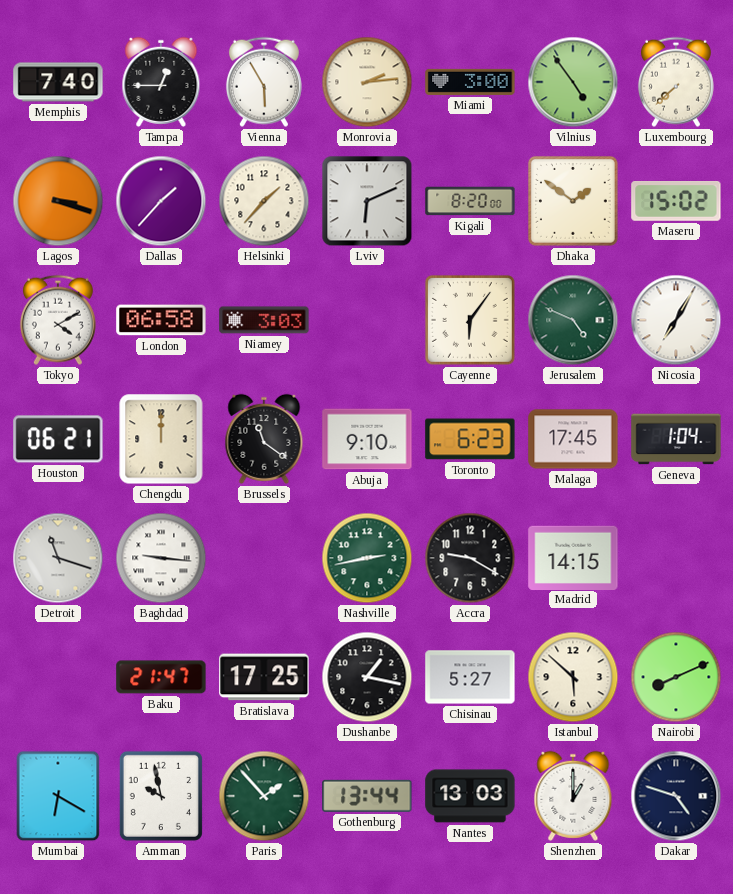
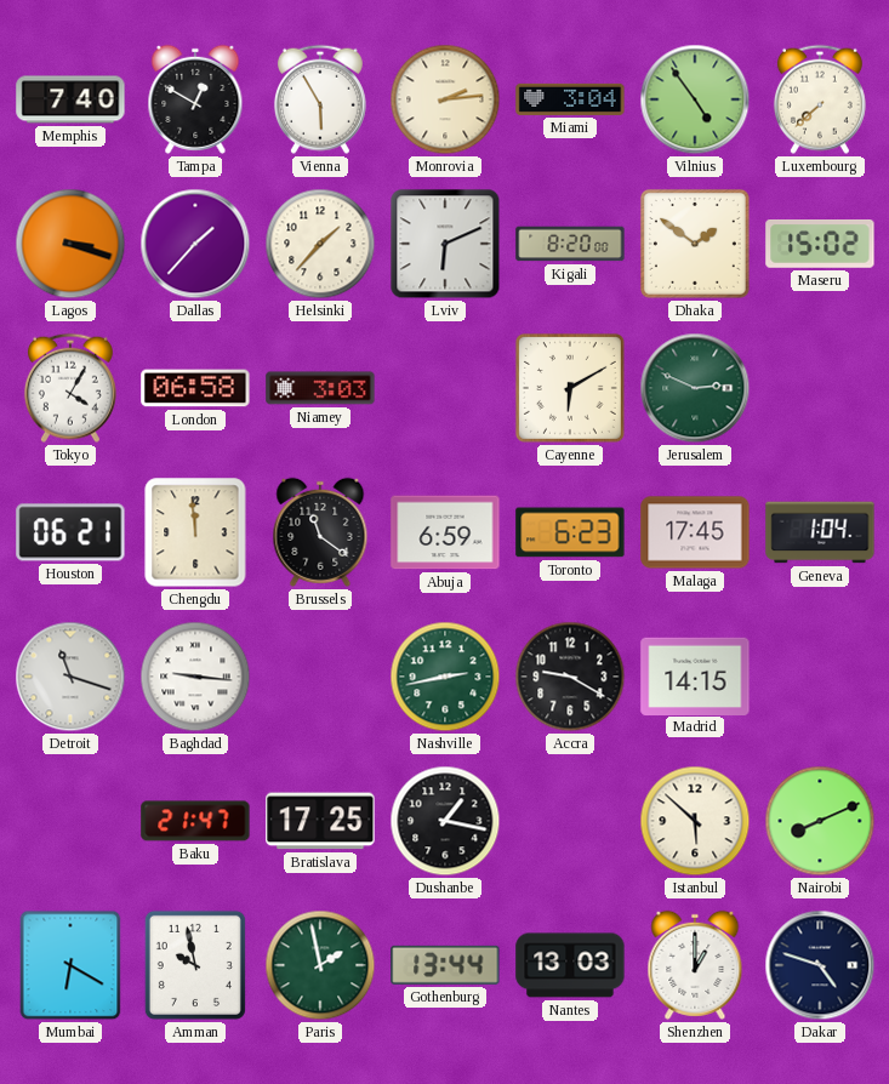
Tampa: 12:45 -> 12:50 (195, 99)
Miami: 3:00 -> 3:04 (570, 99)
Tokyo: 4:10 -> 4:05 (70, 388)
Cayenne: 6:06 -> 6:10 (570, 388)
Jerusalem: 4:49 -> 2:49 (695, 388)
Nicosia: 7:05 -> none (676, 320)
Chengdu: 12:00 -> 11:59 (195, 532)
Abuja: 9:10 -> 6:59 (445, 532)
Chisinau: 5:27 -> none (470, 677)
Paris: 1:53 -> 1:58 (320, 965)
